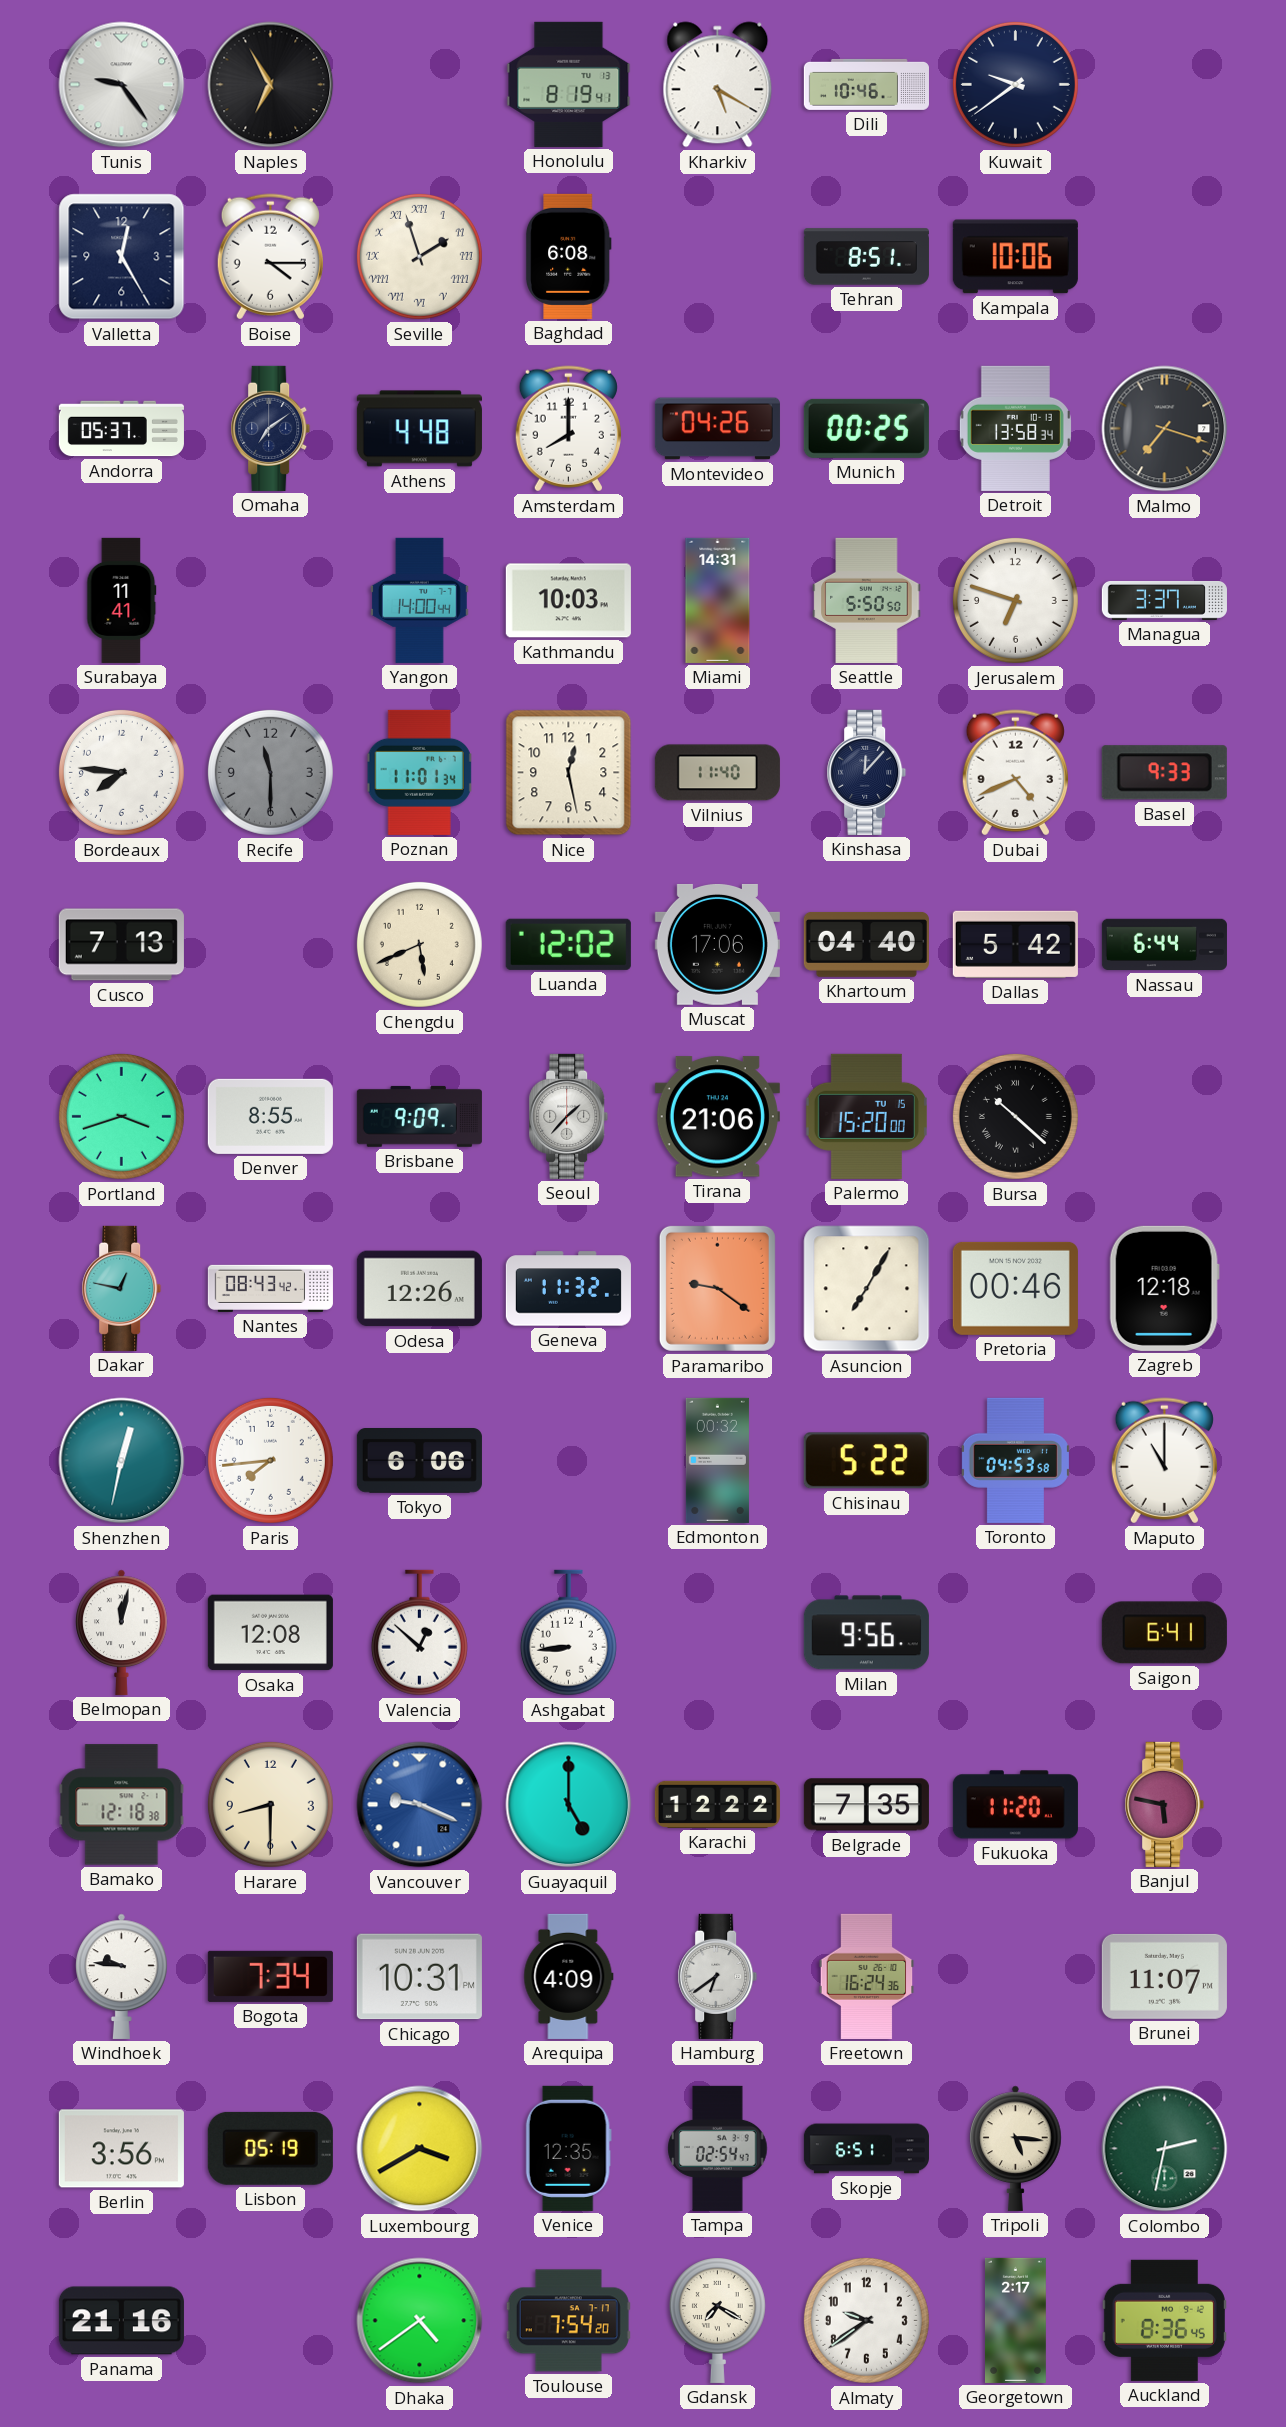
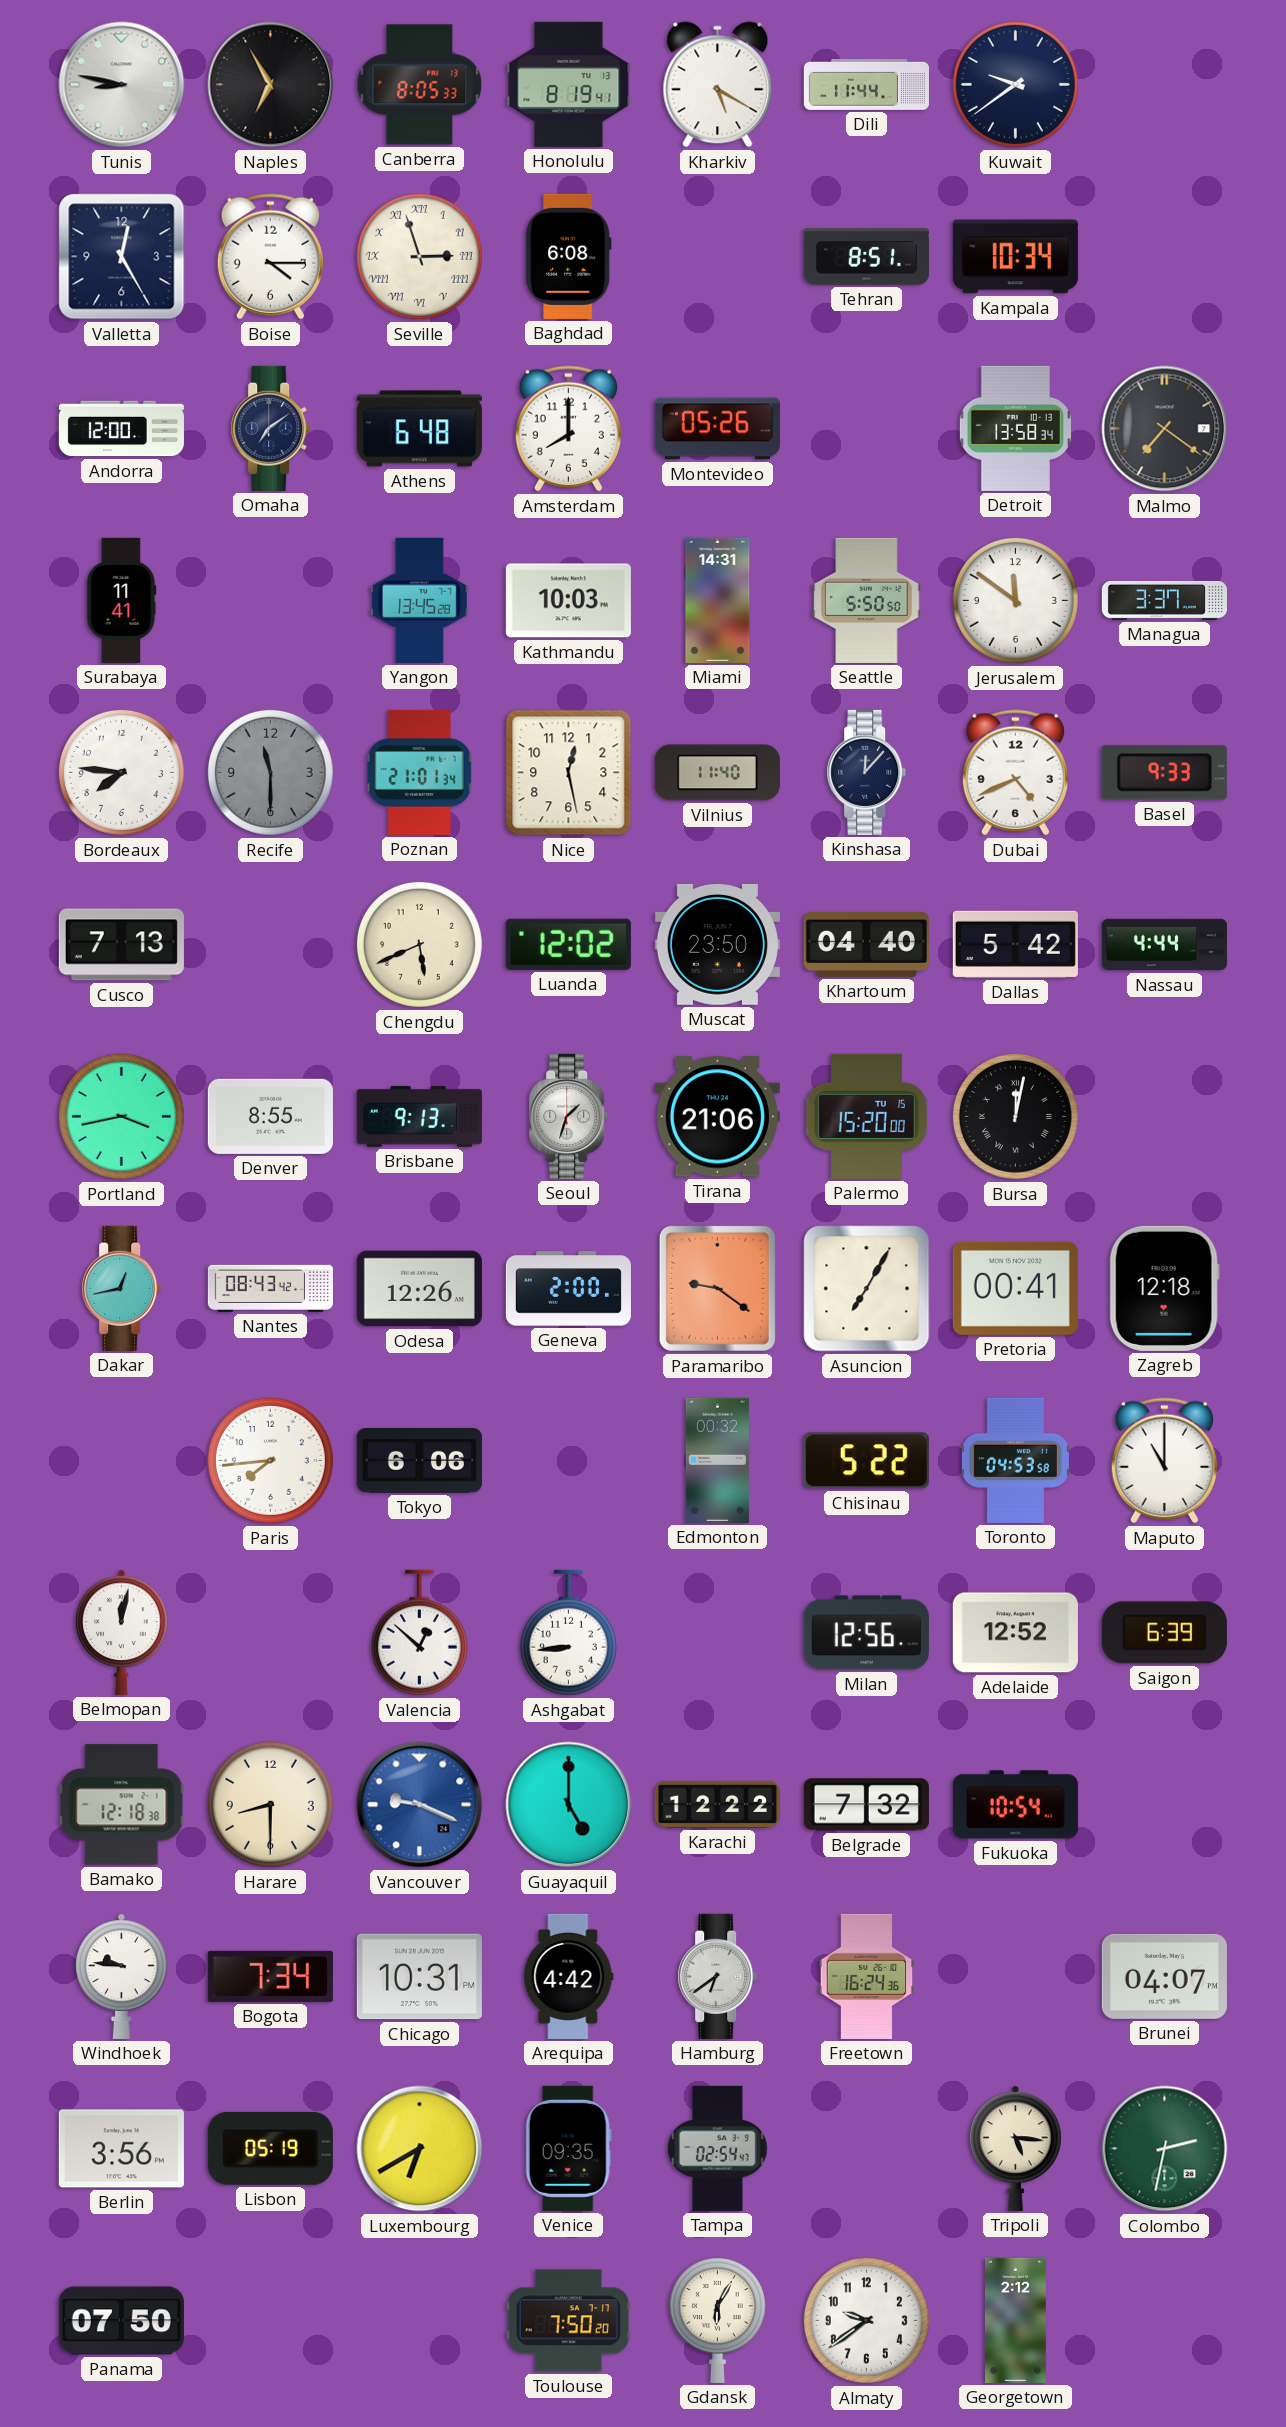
Tunis: 9:24 -> 8:47 (122, 85)
Canberra: none -> 8:05 (420, 85)
Dili: 10:46 -> 11:44 (866, 84)
Seville: 1:57 -> 2:57 (419, 256)
Kampala: 10:06 -> 10:34 (1015, 257)
Andorra: 05:37 -> 12:00 (121, 429)
Athens: 4:48 -> 6:48 (419, 429)
Montevideo: 04:26 -> 05:26 (717, 429)
Munich: 00:25 -> none (866, 428)
Malmo: 7:18 -> 7:21 (1165, 429)
Yangon: 14:00 -> 13:45 (420, 600)
Jerusalem: 6:48 -> 11:51 (1015, 600)
Poznan: 11:01 -> 21:01 (420, 772)
Muscat: 17:06 -> 23:50 (717, 944)
Nassau: 6:44 -> 4:44 (1164, 945)
Portland: 3:42 -> 3:43 (121, 1116)
Brisbane: 9:09 -> 9:13 (419, 1116)
Seoul: 1:37 -> 1:33 (569, 1116)
Bursa: 10:22 -> 12:02 (1015, 1116)
Dakar: 12:47 -> 12:43 (122, 1288)
Geneva: 11:32 -> 2:00 (568, 1289)
Pretoria: 00:46 -> 00:41 (1015, 1288)
Shenzhen: 12:32 -> none (122, 1461)
Osaka: 12:08 -> none (270, 1633)
Milan: 9:56 -> 12:56 (866, 1633)
Adelaide: none -> 12:52 (1015, 1633)
Saigon: 6:41 -> 6:39 (1164, 1633)
Belgrade: 7:35 -> 7:32 (866, 1805)
Fukuoka: 11:20 -> 10:54 (1015, 1805)
Banjul: 5:47 -> none (1165, 1804)
Arequipa: 4:09 -> 4:42 (569, 1976)
Brunei: 11:07 -> 04:07 (1164, 1976)
Luxembourg: 3:40 -> 6:40 (420, 2149)
Venice: 12:35 -> 09:35 (568, 2148)
Skopje: 6:51 -> none (866, 2149)
Panama: 21:16 -> 07:50 (121, 2321)
Dhaka: 4:39 -> none (420, 2321)
Toulouse: 7:54 -> 7:50 (568, 2321)
Gdansk: 7:20 -> 6:05 (717, 2320)
Georgetown: 2:17 -> 2:12 (1016, 2320)
Auckland: 8:36 -> none (1164, 2320)
